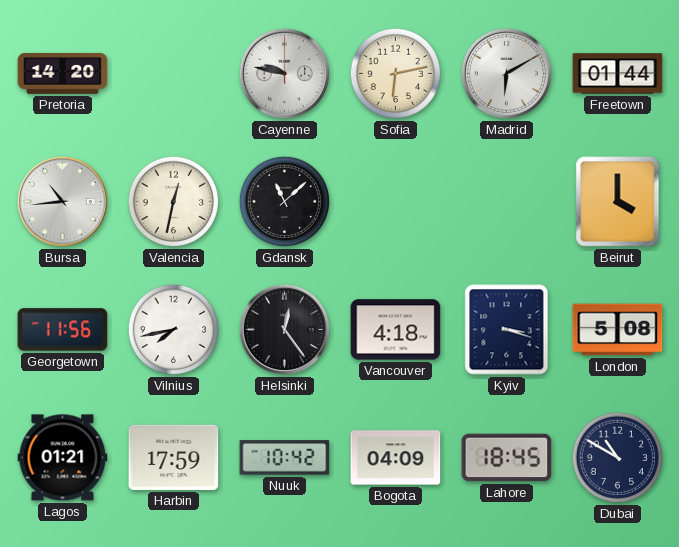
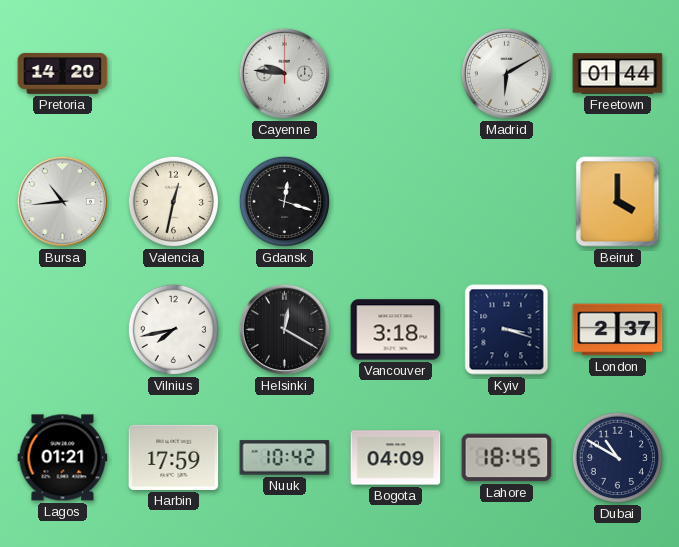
Cayenne: 9:47 -> 9:46 (284, 73)
Sofia: 6:13 -> none (395, 73)
Gdansk: 11:08 -> 12:18 (284, 201)
Georgetown: 11:56 -> none (63, 330)
Helsinki: 12:24 -> 12:20 (284, 329)
Vancouver: 4:18 -> 3:18 (396, 330)
London: 5:08 -> 2:37 (618, 330)
